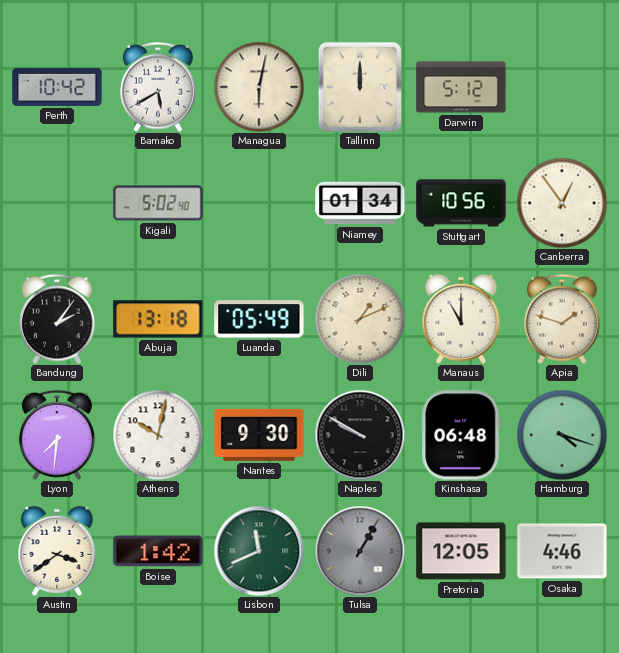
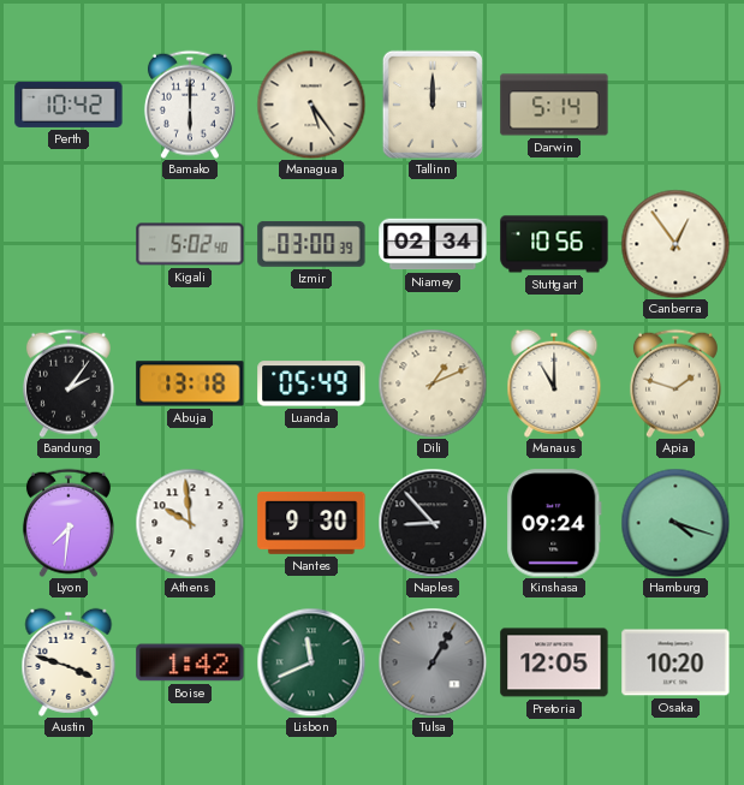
Bamako: 5:40 -> 6:00 (190, 105)
Managua: 6:02 -> 5:24 (311, 105)
Darwin: 5:12 -> 5:14 (554, 105)
Izmir: none -> 03:00 (311, 244)
Niamey: 01:34 -> 02:34 (433, 244)
Athens: 10:02 -> 9:59 (190, 523)
Naples: 9:50 -> 8:53 (433, 523)
Kinshasa: 06:48 -> 09:24 (554, 523)
Austin: 3:39 -> 3:48 (69, 662)
Osaka: 4:46 -> 10:20 (675, 662)
